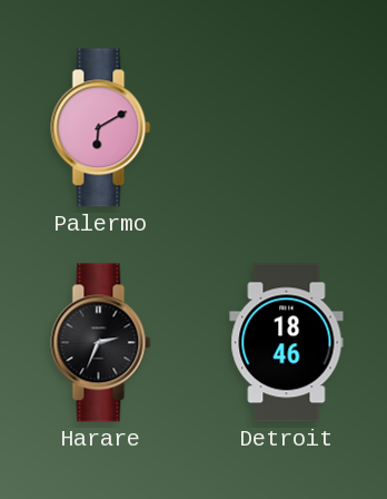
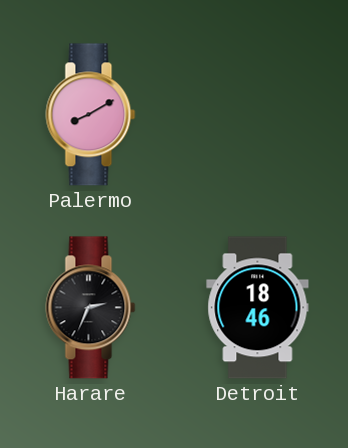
Palermo: 6:10 -> 8:10 (91, 115)
